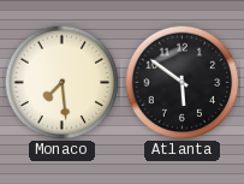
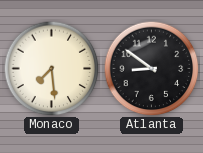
Atlanta: 5:51 -> 8:51 (151, 68)
